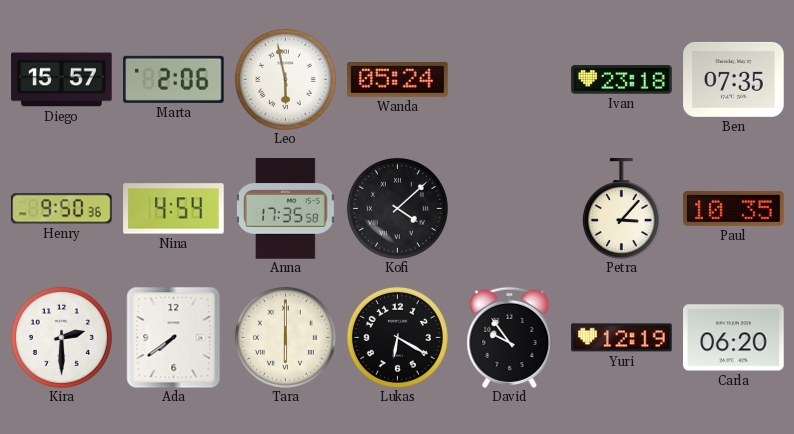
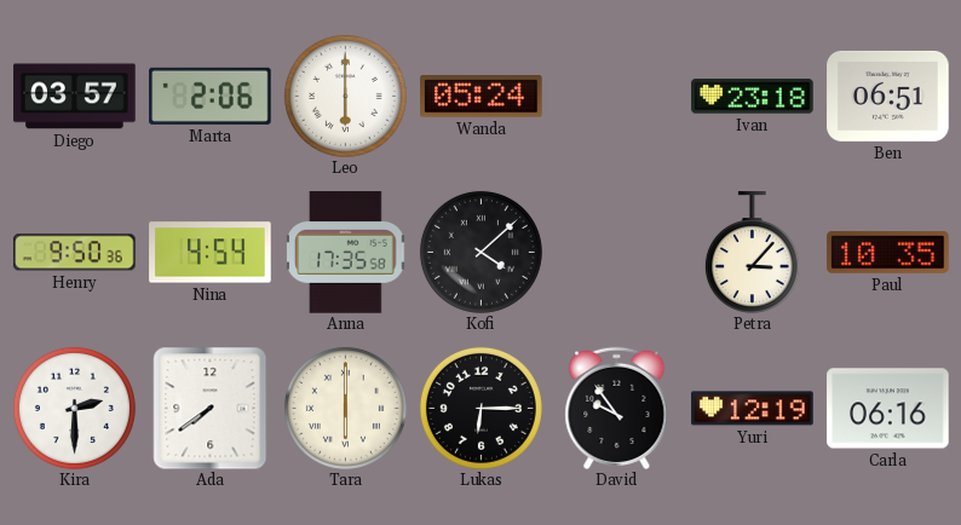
Diego: 15:57 -> 03:57 (75, 97)
Leo: 5:58 -> 6:00 (345, 96)
Ben: 07:35 -> 06:51 (888, 96)
Lukas: 6:20 -> 6:15 (480, 408)
Carla: 06:20 -> 06:16 (888, 409)
